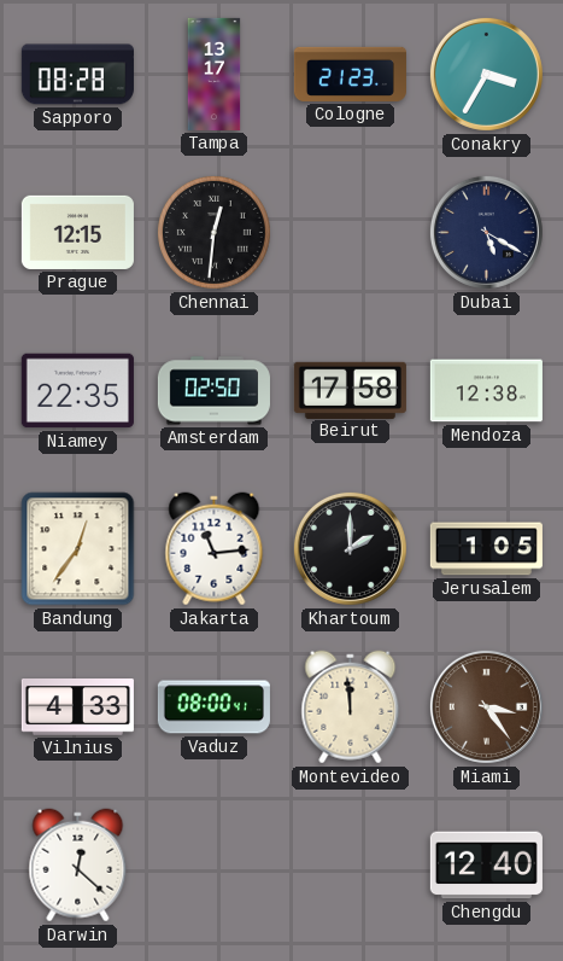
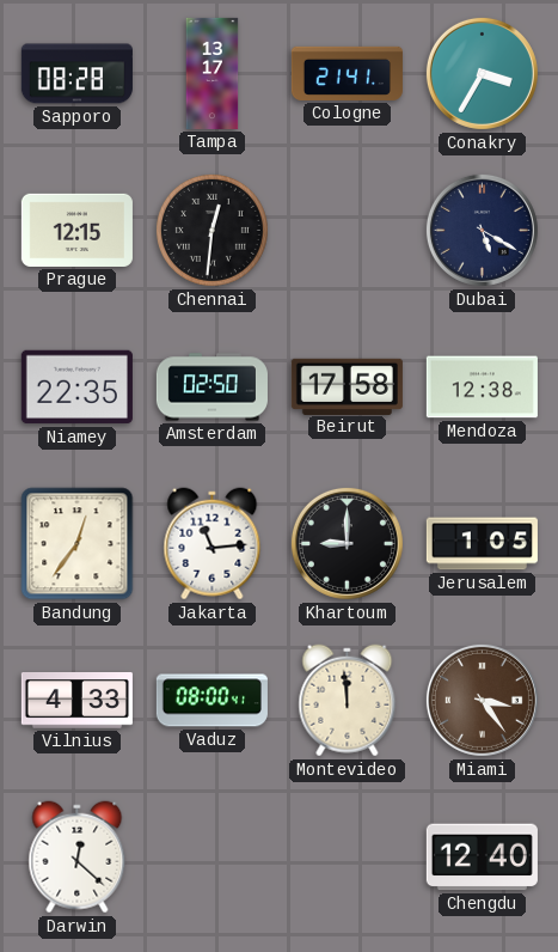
Cologne: 21:23 -> 21:41 (347, 73)
Khartoum: 2:00 -> 9:00 (347, 543)
